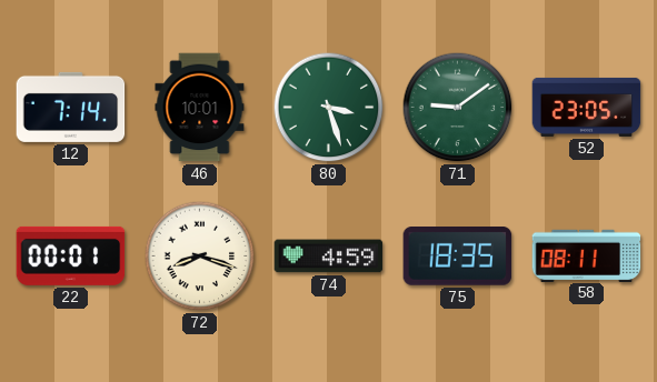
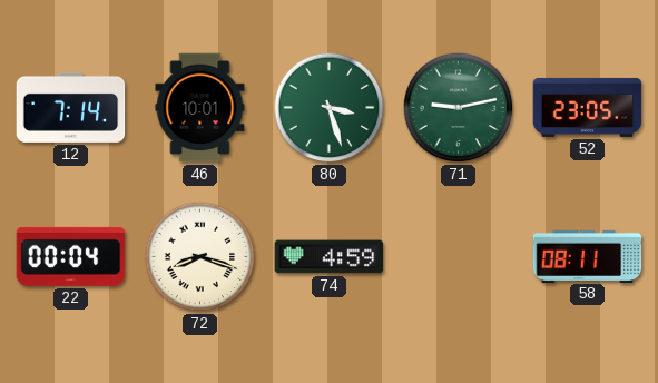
71: 9:09 -> 9:13 (459, 108)
22: 00:01 -> 00:04 (71, 256)
75: 18:35 -> none (458, 257)
